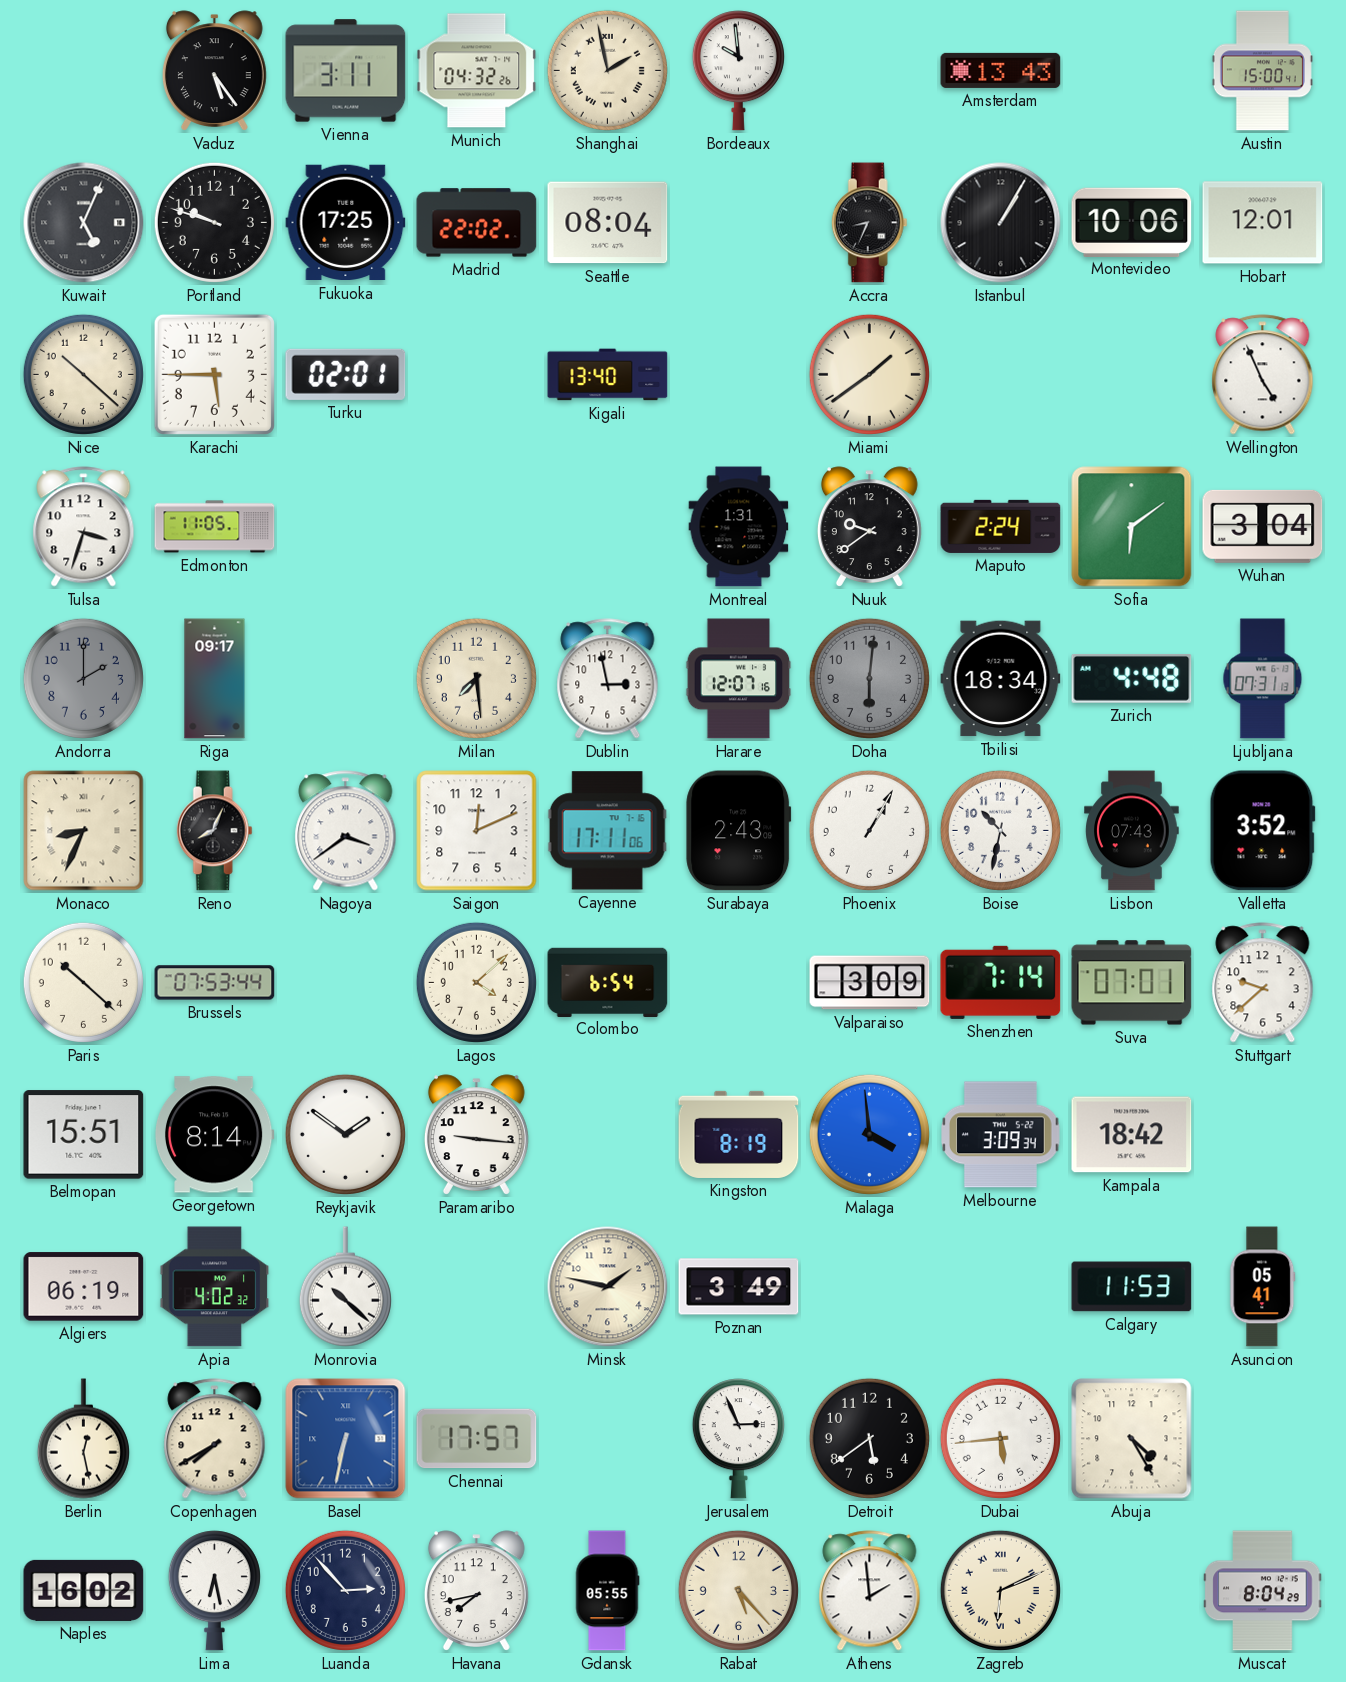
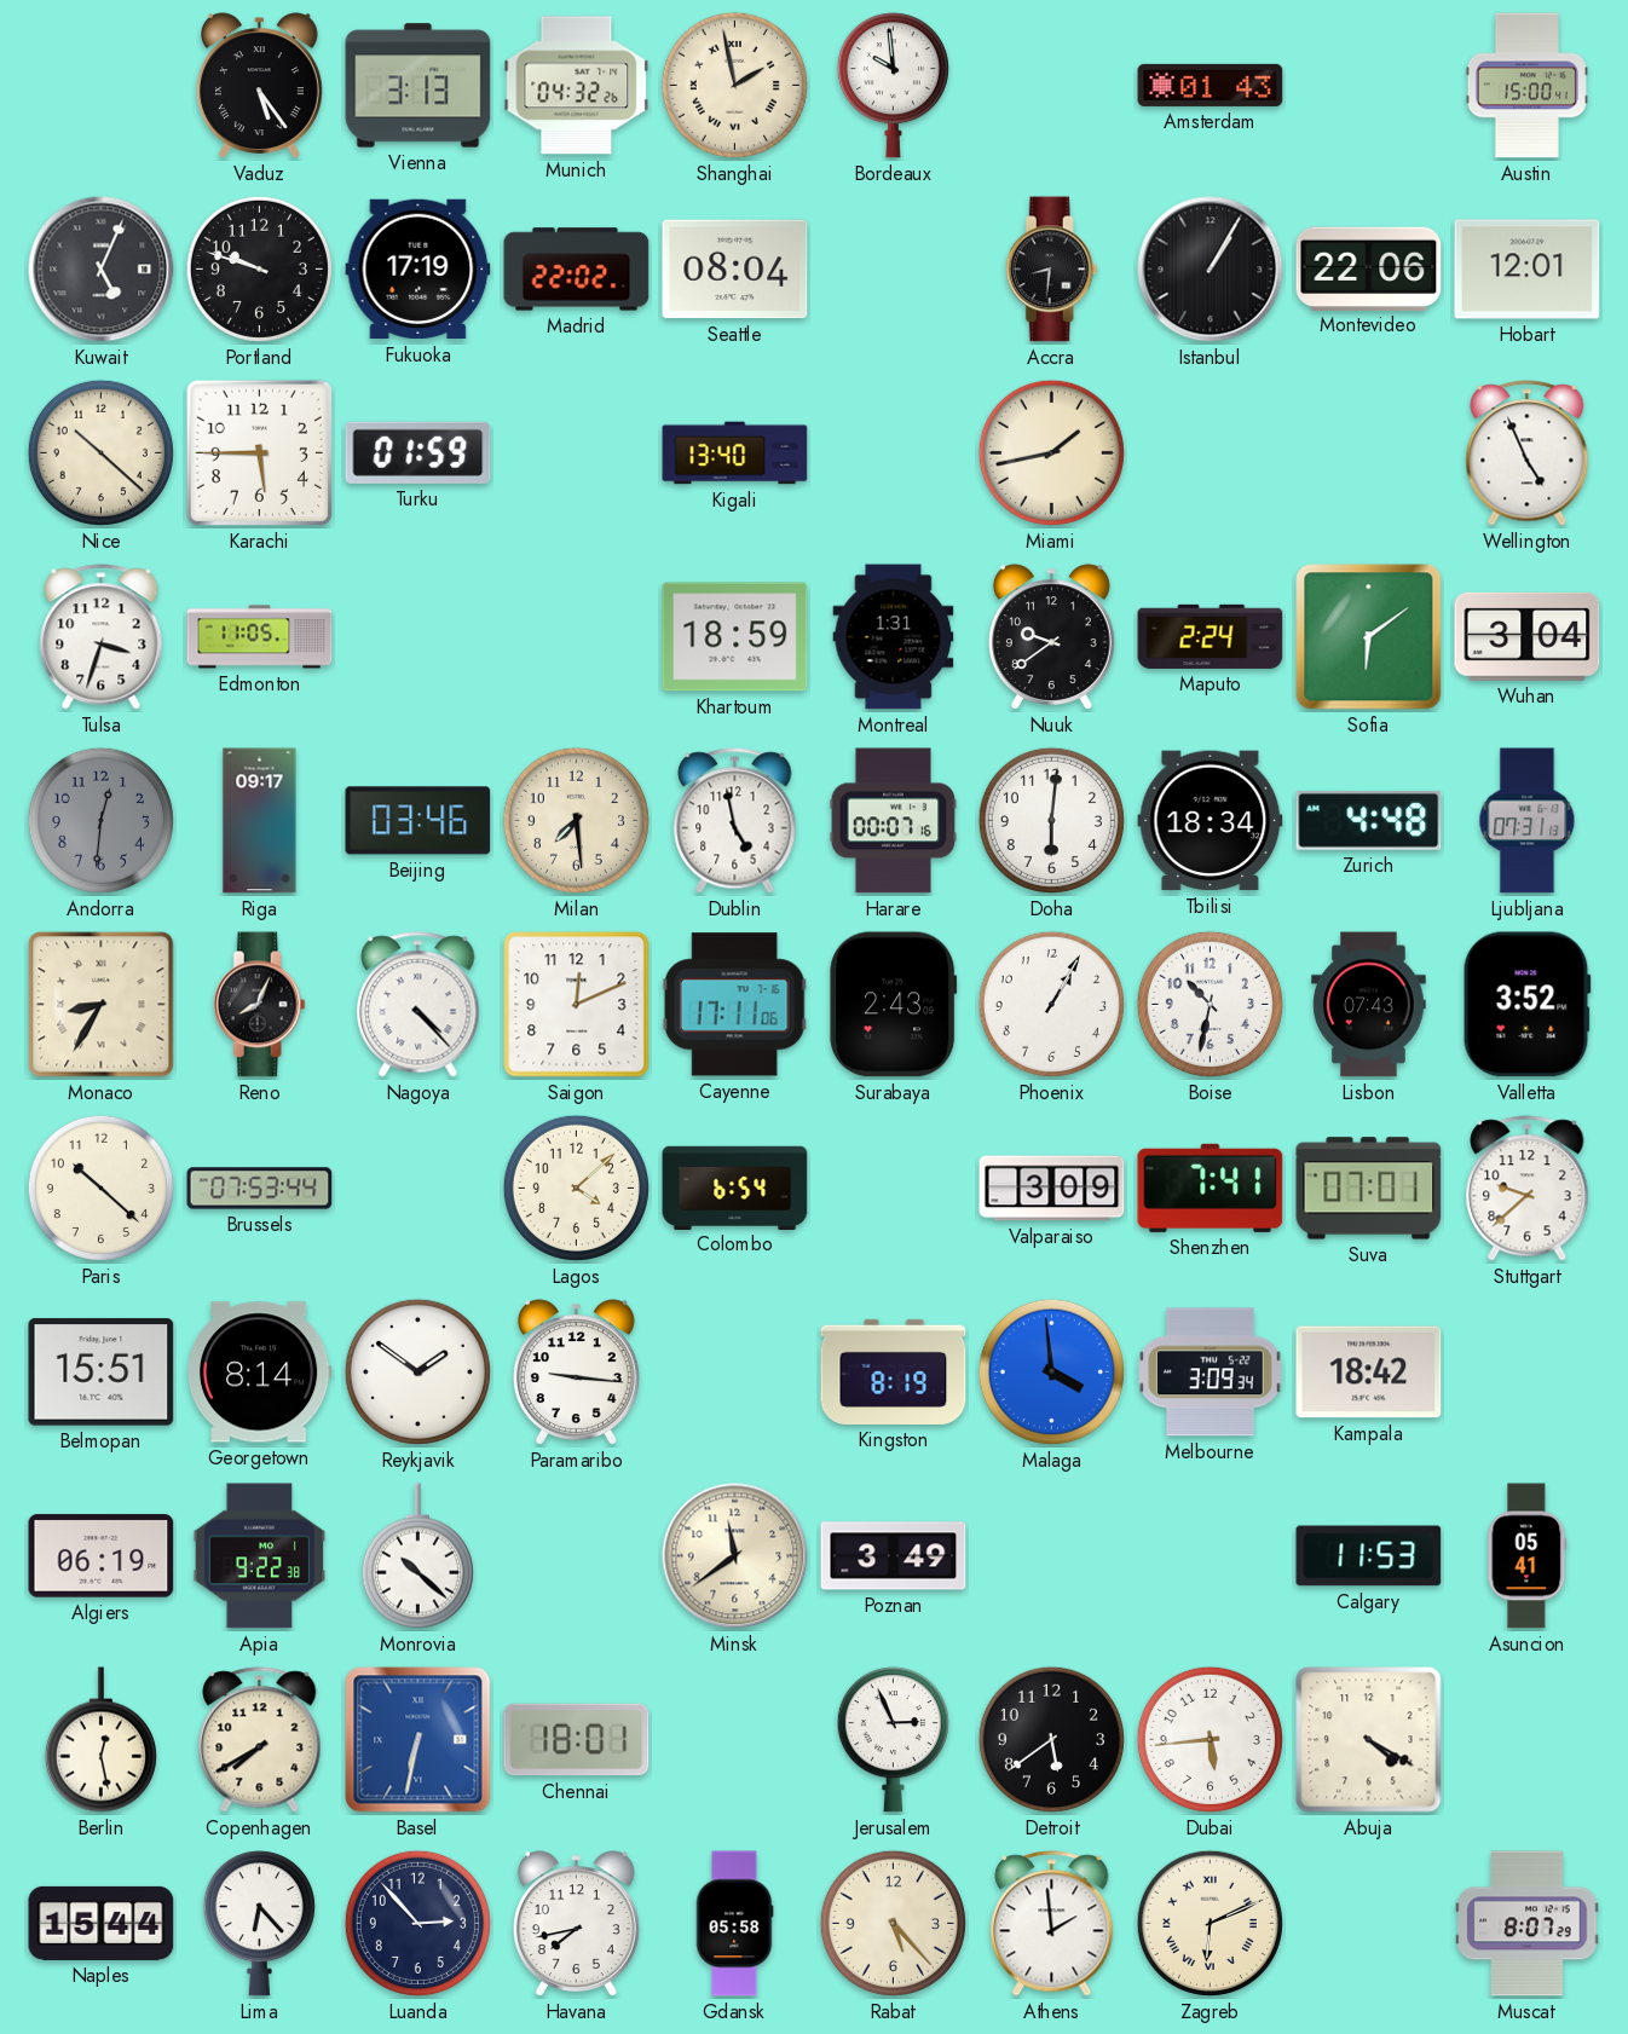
Vienna: 3:11 -> 3:13 (418, 86)
Amsterdam: 13:43 -> 01:43 (1211, 85)
Fukuoka: 17:25 -> 17:19 (418, 270)
Accra: 8:34 -> 8:31 (1051, 270)
Montevideo: 10:06 -> 22:06 (1369, 268)
Turku: 02:01 -> 01:59 (418, 452)
Miami: 1:39 -> 1:43 (1051, 452)
Khartoum: none -> 18:59 (735, 637)
Andorra: 2:00 -> 12:31 (100, 820)
Beijing: none -> 03:46 (418, 821)
Dublin: 2:58 -> 4:58 (735, 821)
Harare: 12:07 -> 00:07 (894, 821)
Doha dial: grey -> white (1051, 820)
Monaco: 8:34 -> 8:35 (102, 1005)
Nagoya: 3:39 -> 4:23 (418, 1005)
Shenzhen: 7:14 -> 7:41 (1211, 1188)
Apia: 4:02 -> 9:22 (260, 1556)
Minsk: 1:47 -> 11:39 (735, 1556)
Chennai: 17:57 -> 18:01 (577, 1740)
Abuja: 4:25 -> 4:20 (1369, 1740)
Naples: 16:02 -> 15:44 (102, 1923)
Lima: 6:28 -> 6:23 (259, 1924)
Gdansk: 05:55 -> 05:58 (734, 1924)
Muscat: 8:04 -> 8:07 (1528, 1924)
